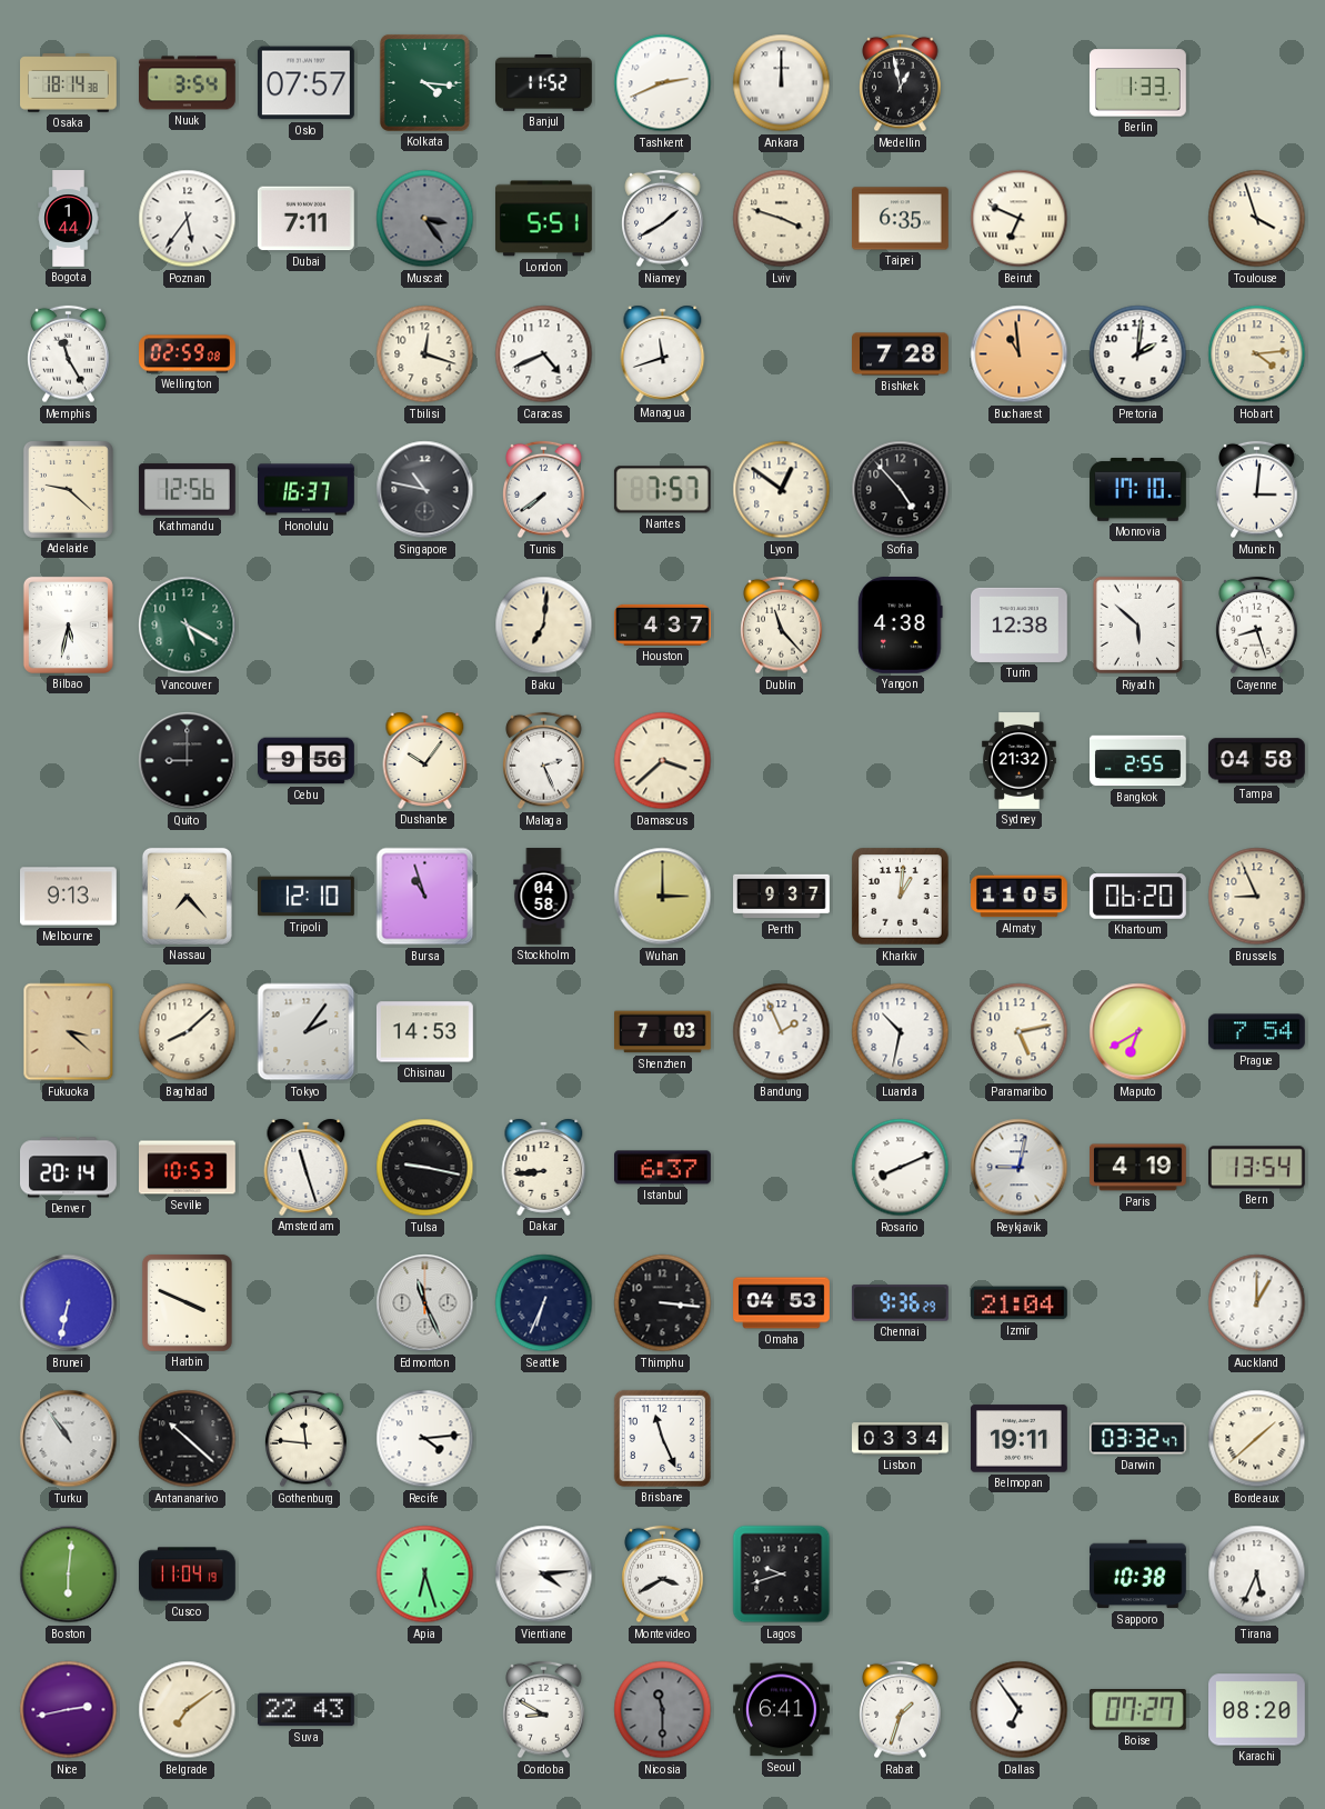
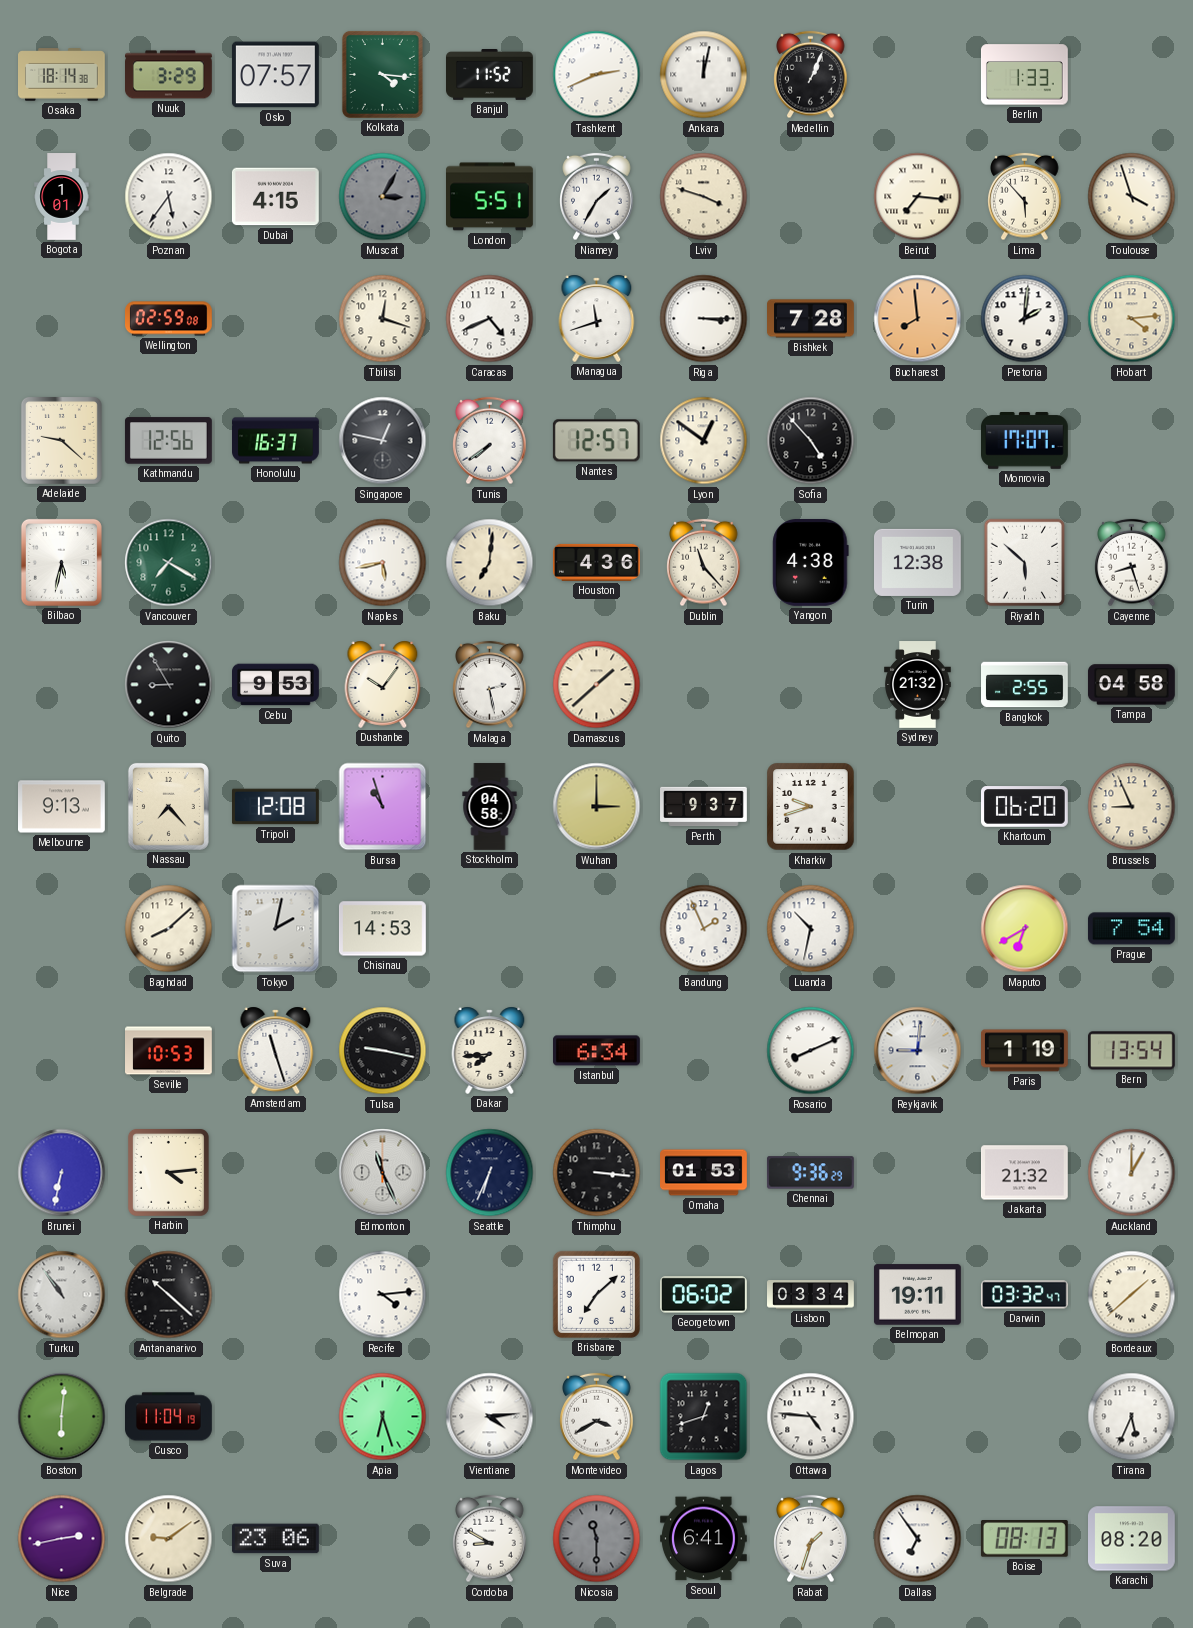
Nuuk: 3:54 -> 3:29 (169, 75)
Ankara: 12:00 -> 12:02 (704, 75)
Medellin: 12:58 -> 1:04 (811, 75)
Bogota: 1:44 -> 1:01 (62, 197)
Dubai: 7:11 -> 4:15 (275, 197)
Muscat: 3:24 -> 3:05 (383, 197)
Niamey: 1:40 -> 1:35 (597, 197)
Taipei: 6:35 -> none (901, 219)
Beirut: 6:49 -> 7:16 (918, 197)
Lima: none -> 5:53 (1025, 197)
Memphis: 11:25 -> none (69, 354)
Riga: none -> 3:15 (704, 319)
Bucharest: 10:59 -> 7:59 (918, 319)
Singapore: 10:47 -> 12:47 (383, 441)
Nantes: 7:57 -> 12:57 (596, 441)
Monrovia: 17:10 -> 17:07 (1025, 441)
Munich: 3:01 -> none (1257, 490)
Vancouver: 5:20 -> 7:20 (169, 563)
Naples: none -> 5:43 (383, 563)
Houston: 4:37 -> 4:36 (597, 562)
Quito: 9:00 -> 8:55 (169, 685)
Cebu: 9:56 -> 9:53 (276, 685)
Malaga: 2:26 -> 2:28 (490, 685)
Damascus: 3:38 -> 1:38 (597, 685)
Tripoli: 12:10 -> 12:08 (276, 807)
Kharkiv: 1:01 -> 9:42 (811, 807)
Almaty: 11:05 -> none (1020, 897)
Fukuoka: 3:22 -> none (69, 1032)
Tokyo: 2:06 -> 2:02 (276, 929)
Shenzhen: 7:03 -> none (663, 1032)
Paramaribo: 5:13 -> none (1020, 1032)
Denver: 20:14 -> none (69, 1168)
Dakar: 8:44 -> 7:44 (490, 1050)
Istanbul: 6:37 -> 6:34 (597, 1051)
Reykjavik: 9:02 -> 9:01 (918, 1051)
Paris: 4:19 -> 1:19 (1025, 1051)
Harbin: 3:49 -> 4:14 (168, 1172)
Omaha: 04:53 -> 01:53 (704, 1173)
Izmir: 21:04 -> none (1020, 1303)
Jakarta: none -> 21:32 (1024, 1173)
Gothenburg: 11:46 -> none (307, 1439)
Brisbane: 11:26 -> 7:08 (596, 1294)
Georgetown: none -> 06:02 (703, 1295)
Lagos: 9:42 -> 12:42 (704, 1417)
Ottawa: none -> 4:46 (811, 1417)
Sapporo: 10:38 -> none (1138, 1575)
Belgrade: 7:09 -> 9:09 (169, 1539)
Suva: 22:43 -> 23:06 (276, 1539)
Boise: 07:27 -> 08:13 (1024, 1539)
